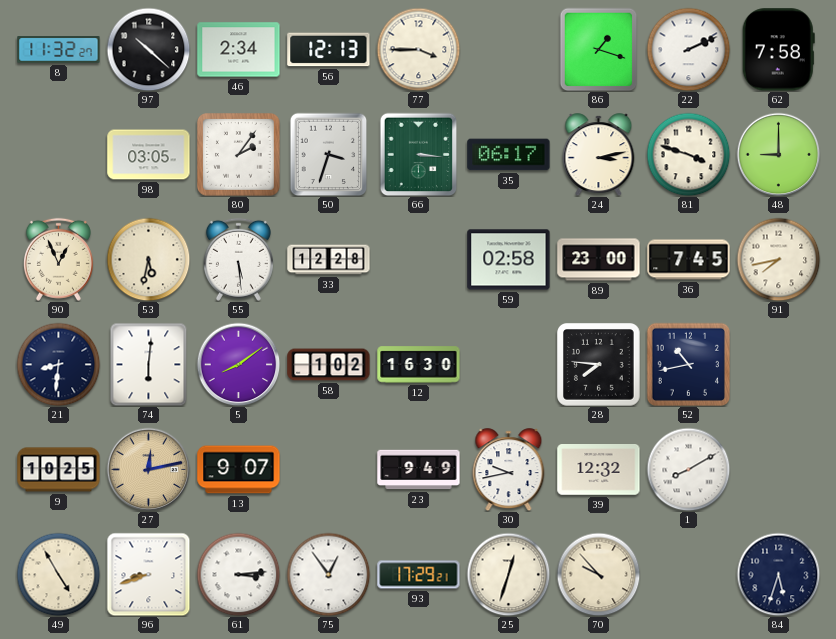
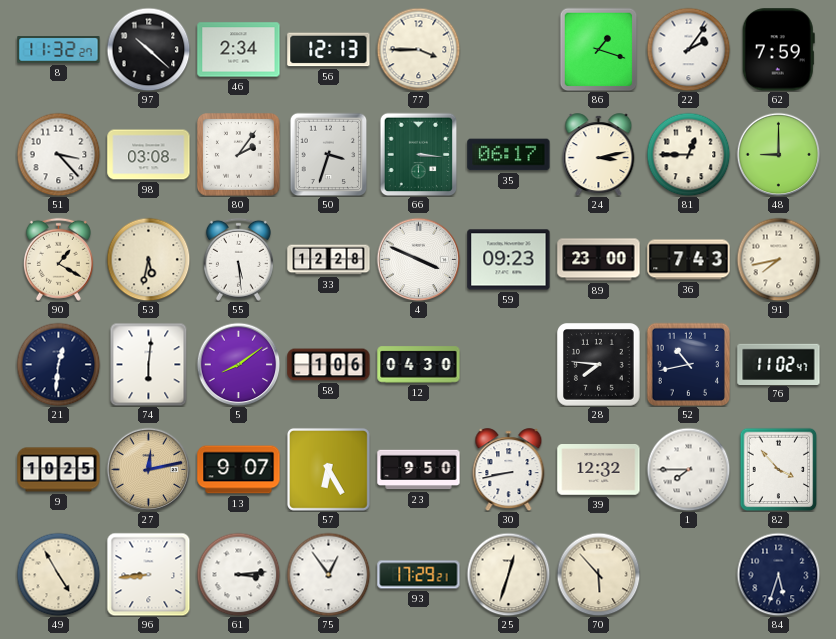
22: 2:11 -> 2:06 (688, 49)
62: 7:58 -> 7:59 (778, 50)
51: none -> 3:23 (58, 154)
98: 03:05 -> 03:08 (149, 155)
81: 3:48 -> 12:45 (688, 154)
90: 12:56 -> 1:20 (58, 259)
4: none -> 3:49 (418, 259)
59: 02:58 -> 09:23 (509, 260)
36: 7:45 -> 7:43 (689, 260)
21: 8:31 -> 12:31 (58, 364)
58: 1:02 -> 1:06 (329, 365)
12: 16:30 -> 04:30 (419, 365)
76: none -> 11:02 (779, 364)
57: none -> 6:25 (328, 469)
23: 9:49 -> 9:50 (419, 470)
30: 9:43 -> 8:43 (509, 470)
1: 8:10 -> 7:45 (688, 469)
82: none -> 3:53 (779, 469)
96: 8:42 -> 8:44 (148, 574)
70: 9:53 -> 5:53 (598, 574)
